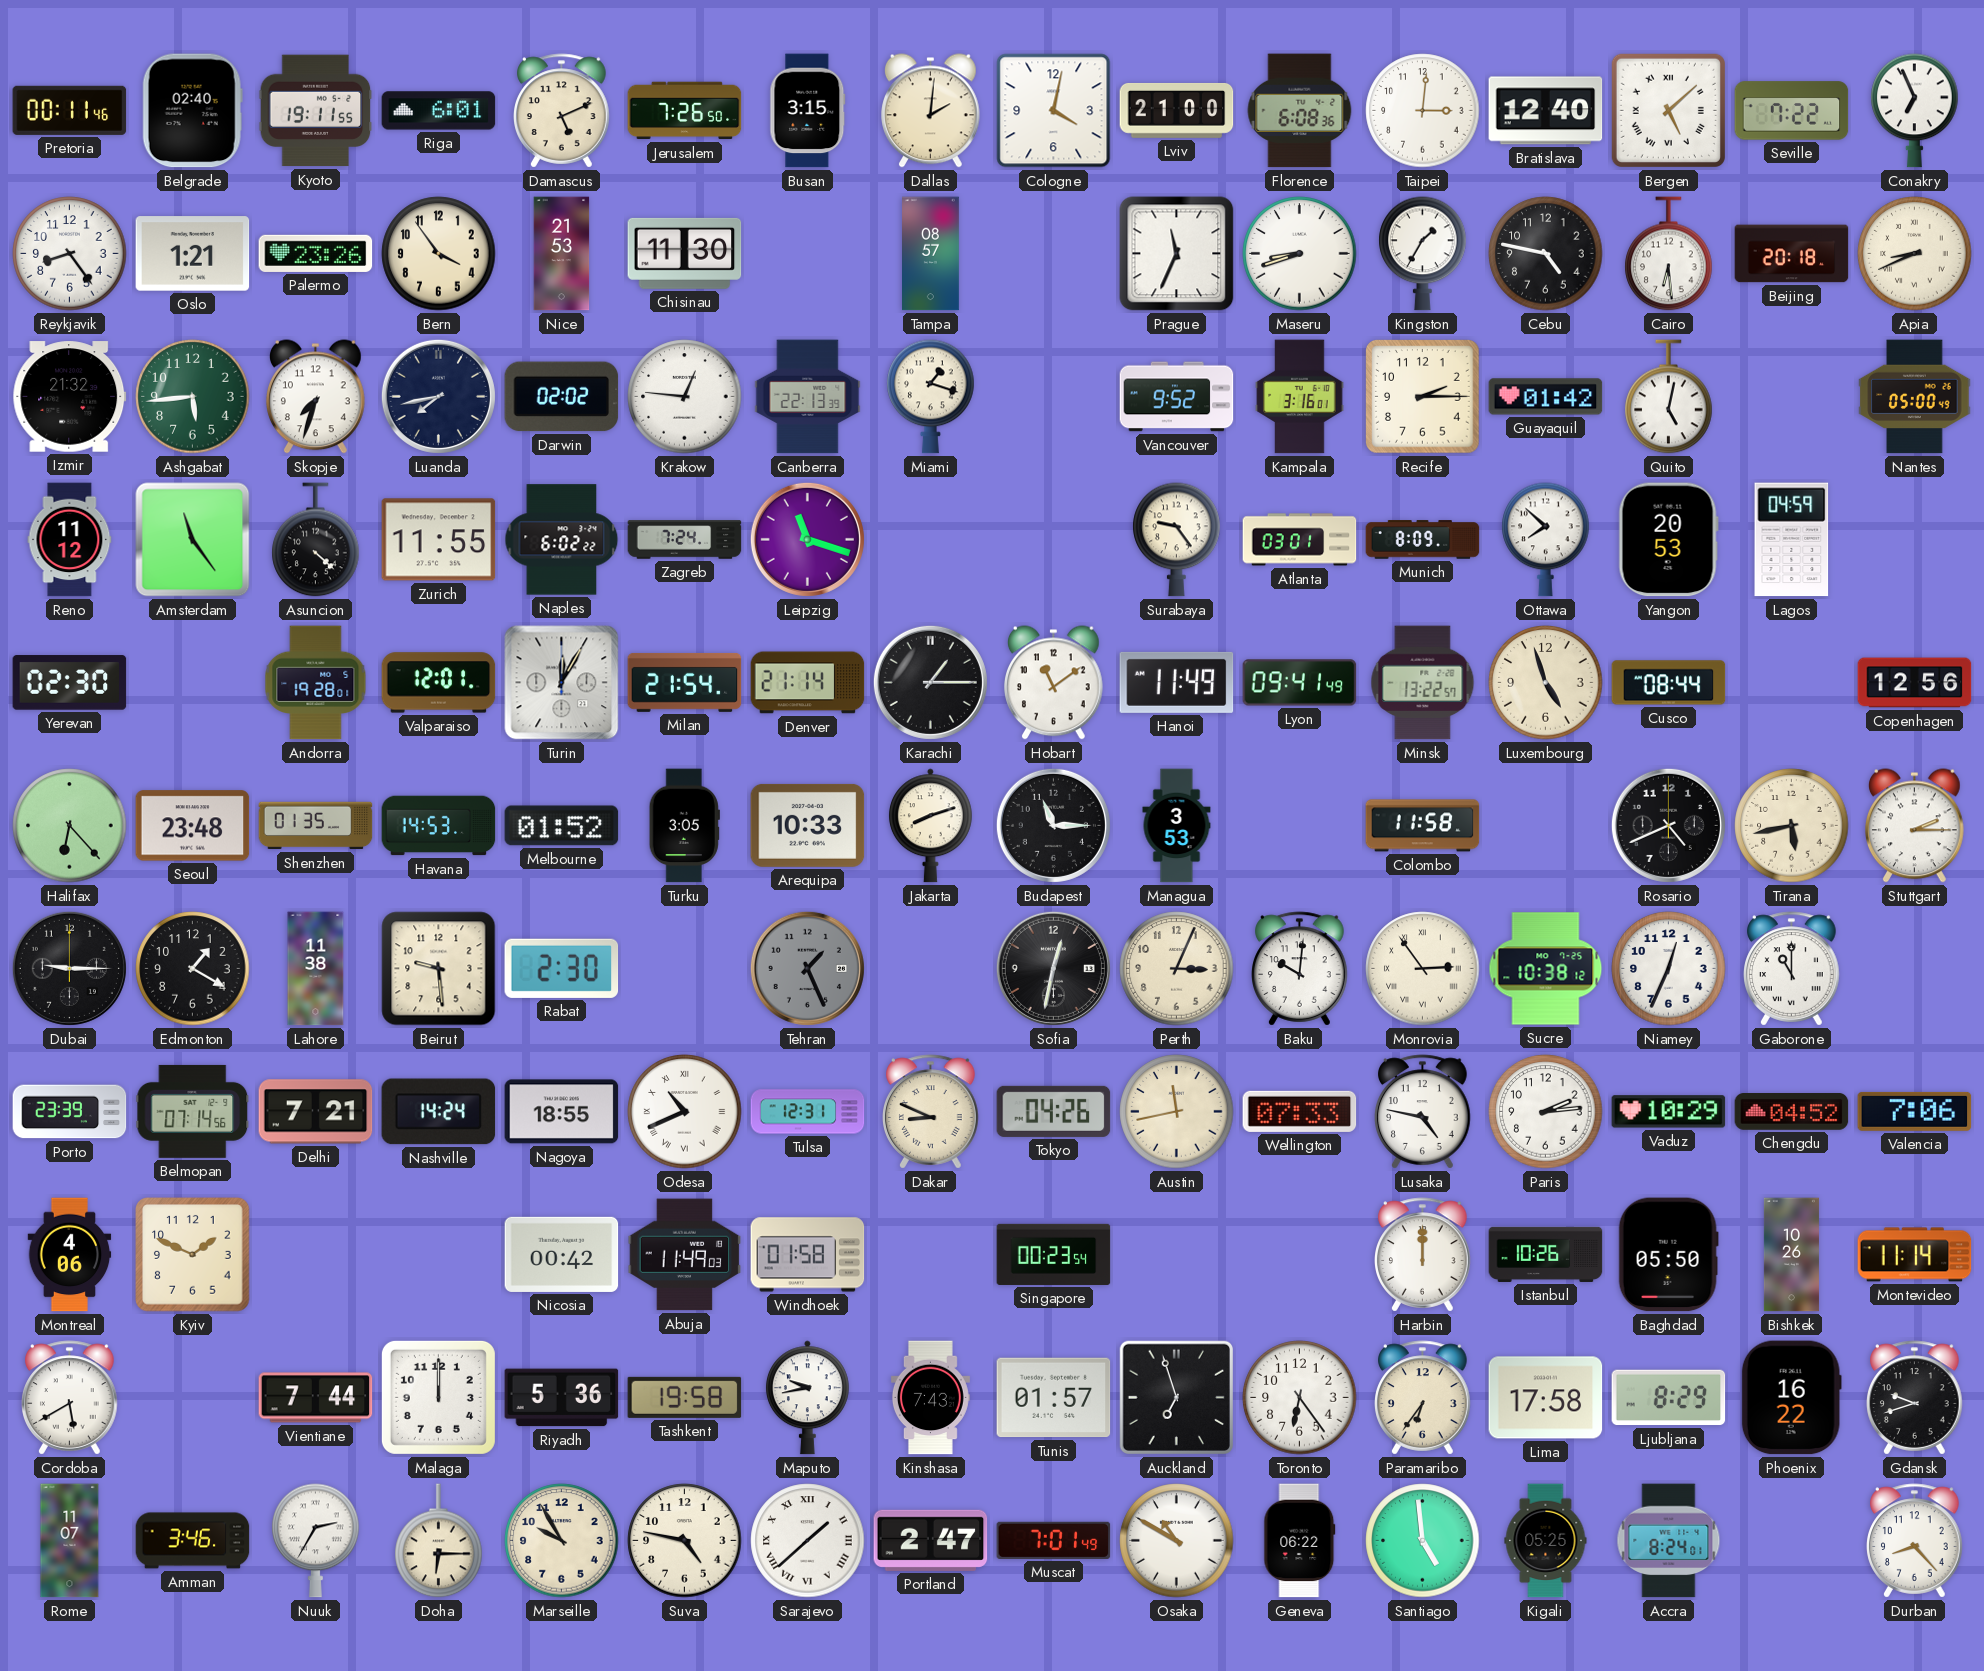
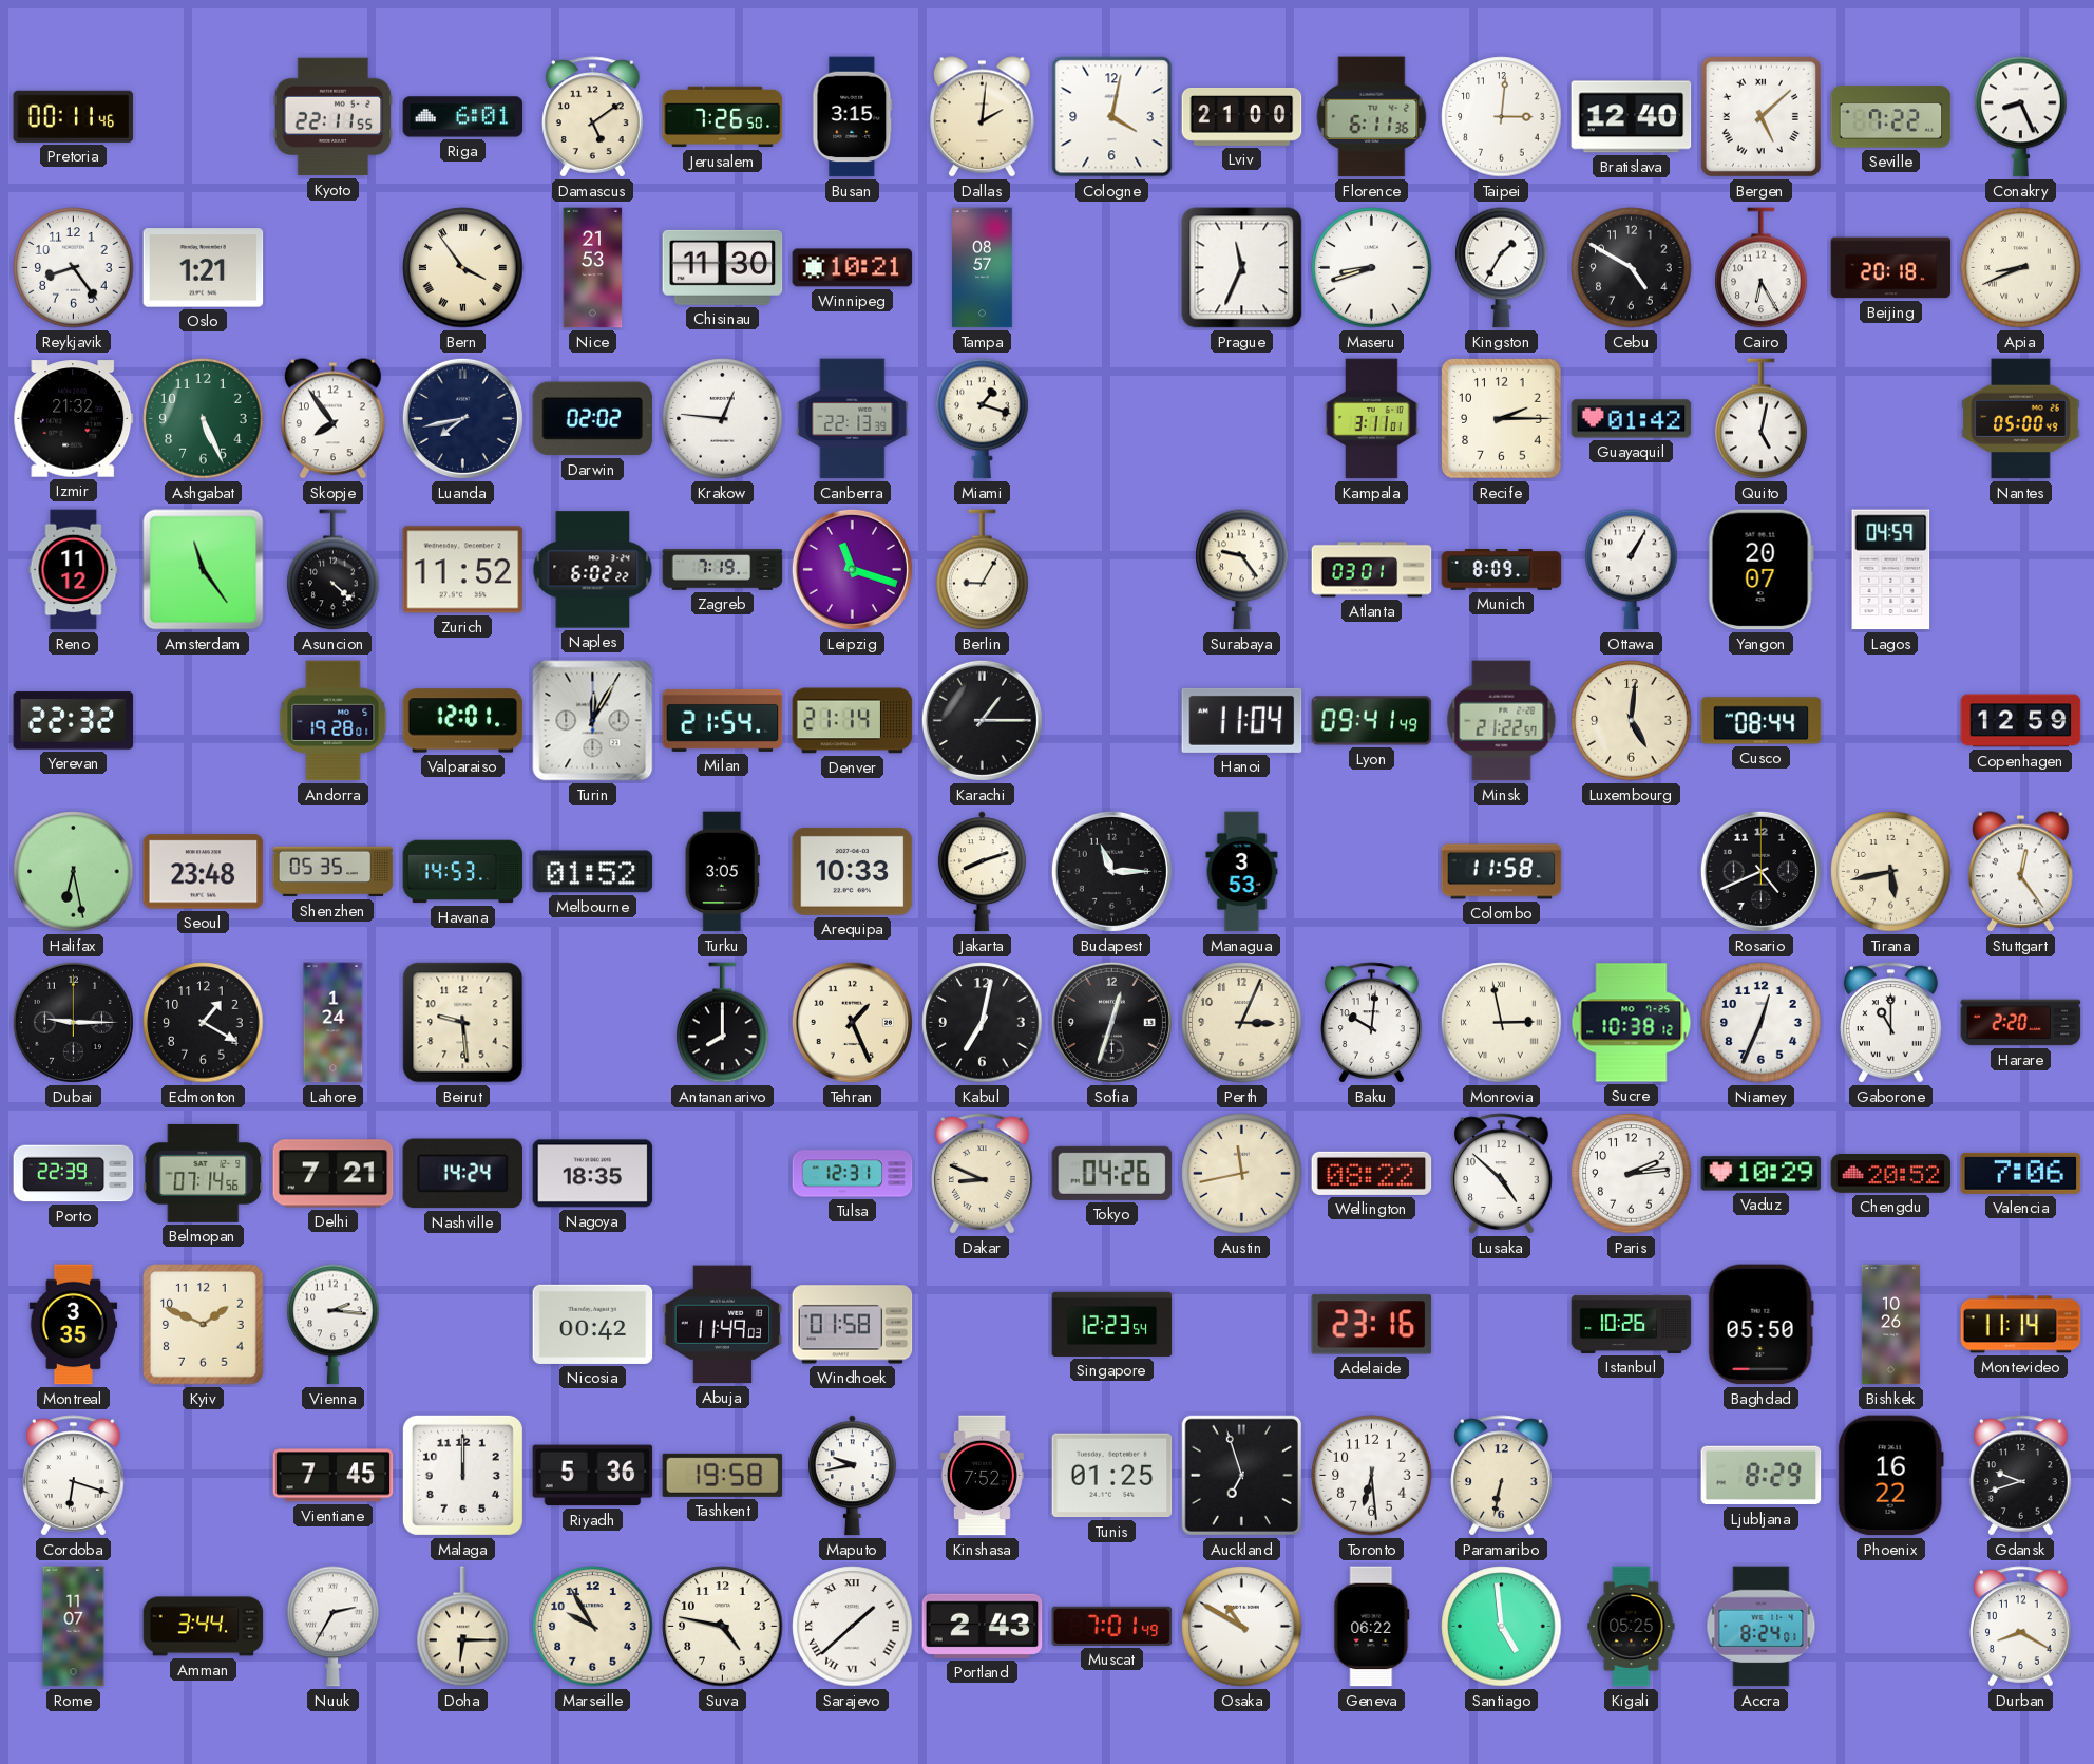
Belgrade: 02:40 -> none (192, 111)
Kyoto: 19:11 -> 22:11 (334, 117)
Damascus: 5:11 -> 5:09 (593, 117)
Florence: 6:08 -> 6:11 (1372, 117)
Conakry: 6:56 -> 8:26 (2021, 117)
Palermo: 23:26 -> none (316, 253)
Bern numerals: Arabic -> Roman (463, 268)
Winnipeg: none -> 10:21 (853, 268)
Cebu: 4:47 -> 4:50 (1632, 268)
Cairo: 6:29 -> 6:25 (1762, 268)
Ashgabat: 5:44 -> 5:26 (204, 419)
Skopje: 7:33 -> 7:54 (334, 419)
Vancouver: 9:52 -> none (1177, 397)
Kampala: 3:16 -> 3:11 (1372, 419)
Zurich: 11:55 -> 11:52 (463, 570)
Zagreb: 7:24 -> 7:19 (723, 570)
Berlin: none -> 9:05 (983, 570)
Ottawa: 7:52 -> 1:05 (1632, 570)
Yangon: 20:53 -> 20:07 (1760, 570)
Yerevan: 02:30 -> 22:32 (74, 721)
Hobart: 11:09 -> none (1054, 683)
Hanoi: 11:49 -> 11:04 (1242, 720)
Minsk: 13:22 -> 21:22 (1502, 721)
Luxembourg: 4:57 -> 5:01 (1632, 721)
Copenhagen: 12:56 -> 12:59 (2021, 721)
Halifax: 6:23 -> 6:28 (74, 872)
Shenzhen: 01:35 -> 05:35 (334, 872)
Stuttgart: 2:15 -> 12:24 (2021, 872)
Lahore: 11:38 -> 1:24 (334, 1023)
Rabat: 2:30 -> none (562, 968)
Antananarivo: none -> 8:00 (723, 1023)
Tehran dial: grey -> cream (852, 1022)
Kabul: none -> 7:02 (983, 1023)
Sofia: 12:32 -> 12:33 (1111, 1022)
Monrovia: 2:54 -> 2:58 (1502, 1023)
Harare: none -> 2:20 (2021, 1023)
Porto: 23:39 -> 22:39 (74, 1174)
Nagoya: 18:55 -> 18:35 (593, 1174)
Odesa: 10:41 -> none (685, 1112)
Wellington: 07:33 -> 08:22 (1372, 1173)
Lusaka: 4:47 -> 4:52 (1502, 1174)
Chengdu: 04:52 -> 20:52 (1891, 1174)
Montreal: 4:06 -> 3:35 (74, 1325)
Vienna: none -> 2:16 (334, 1325)
Singapore: 00:23 -> 12:23 (1112, 1324)
Adelaide: none -> 23:16 (1372, 1325)
Harbin: 12:00 -> none (1423, 1255)
Cordoba: 5:40 -> 6:18 (74, 1476)
Vientiane: 7:44 -> 7:45 (334, 1476)
Kinshasa: 7:43 -> 7:52 (982, 1476)
Tunis: 01:57 -> 01:25 (1112, 1476)
Toronto: 6:24 -> 6:29 (1372, 1476)
Paramaribo: 6:36 -> 6:32 (1502, 1476)
Lima: 17:58 -> none (1546, 1398)
Amman: 3:46 -> 3:44 (204, 1627)
Portland: 2:47 -> 2:43 (983, 1626)
Durban: 8:23 -> 8:20 (2021, 1627)
